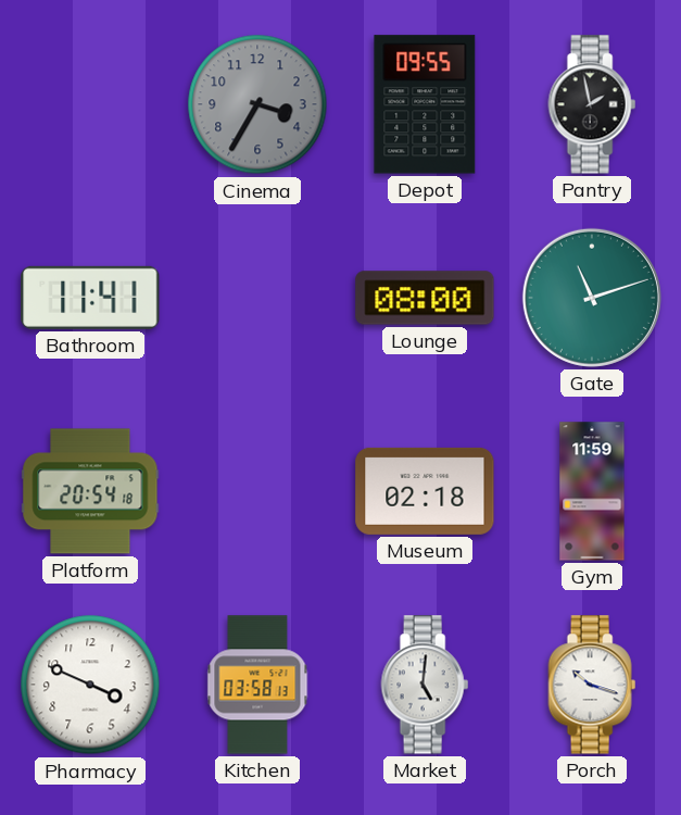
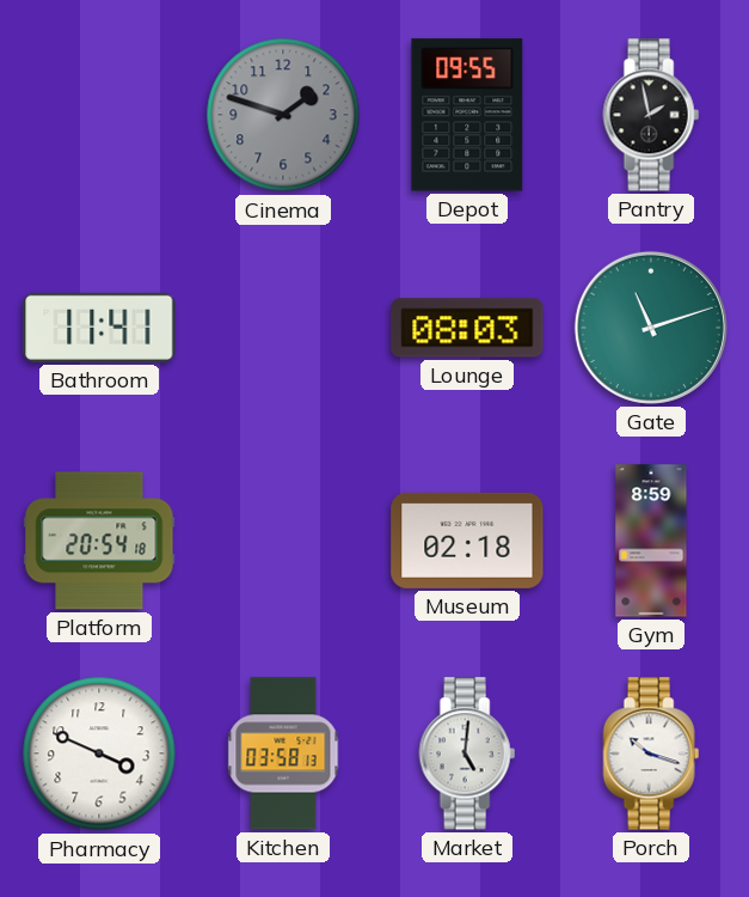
Cinema: 3:35 -> 1:48 (283, 115)
Lounge: 08:00 -> 08:03 (467, 328)
Gym: 11:59 -> 8:59 (651, 541)
